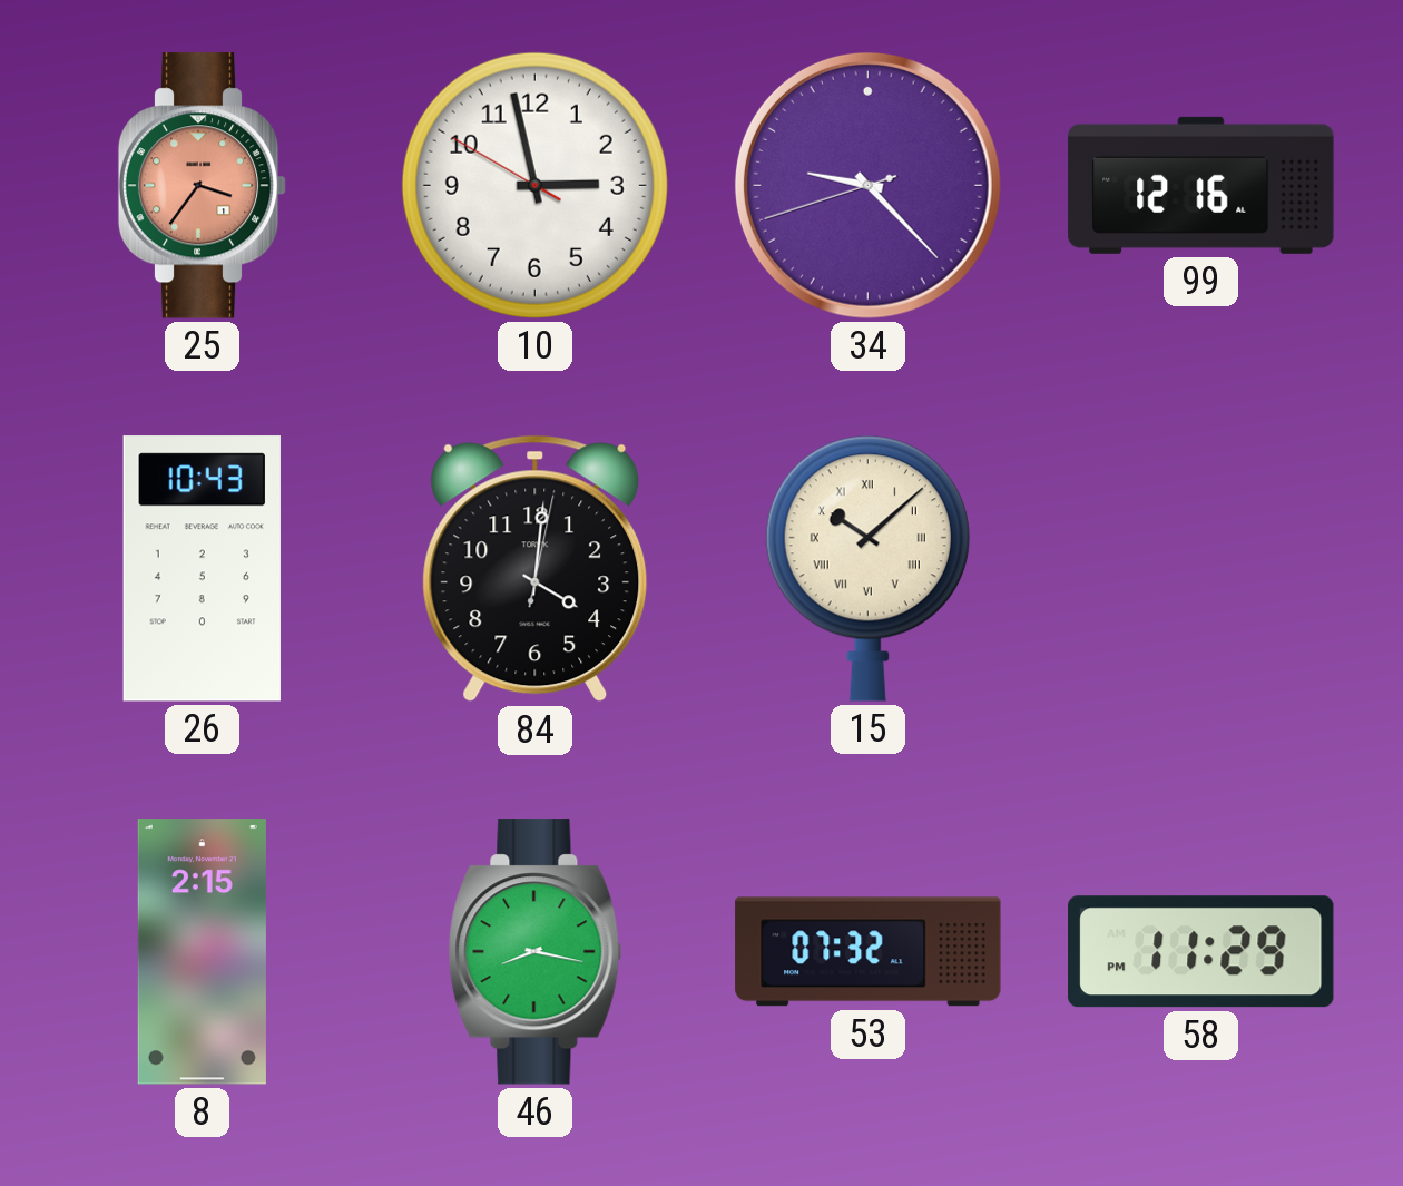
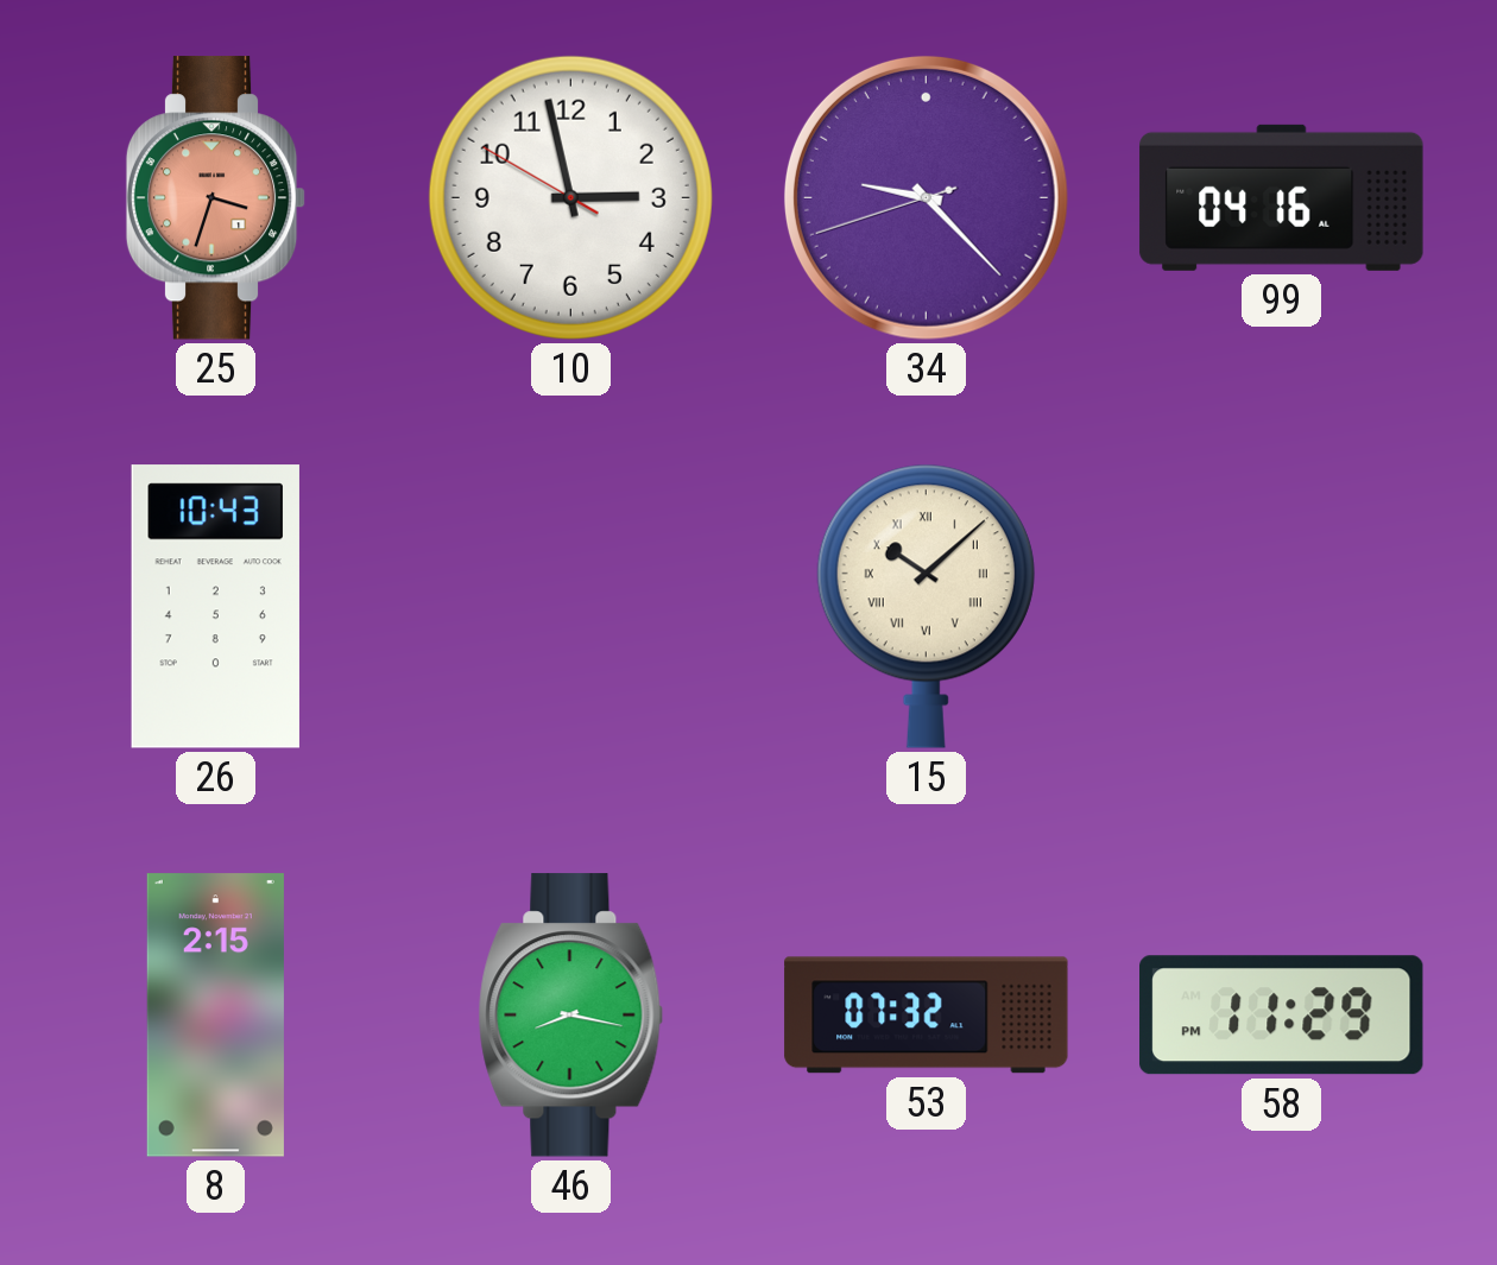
25: 3:36 -> 3:33 (216, 198)
99: 12:16 -> 04:16 (1282, 197)
84: 4:01 -> none (536, 569)
